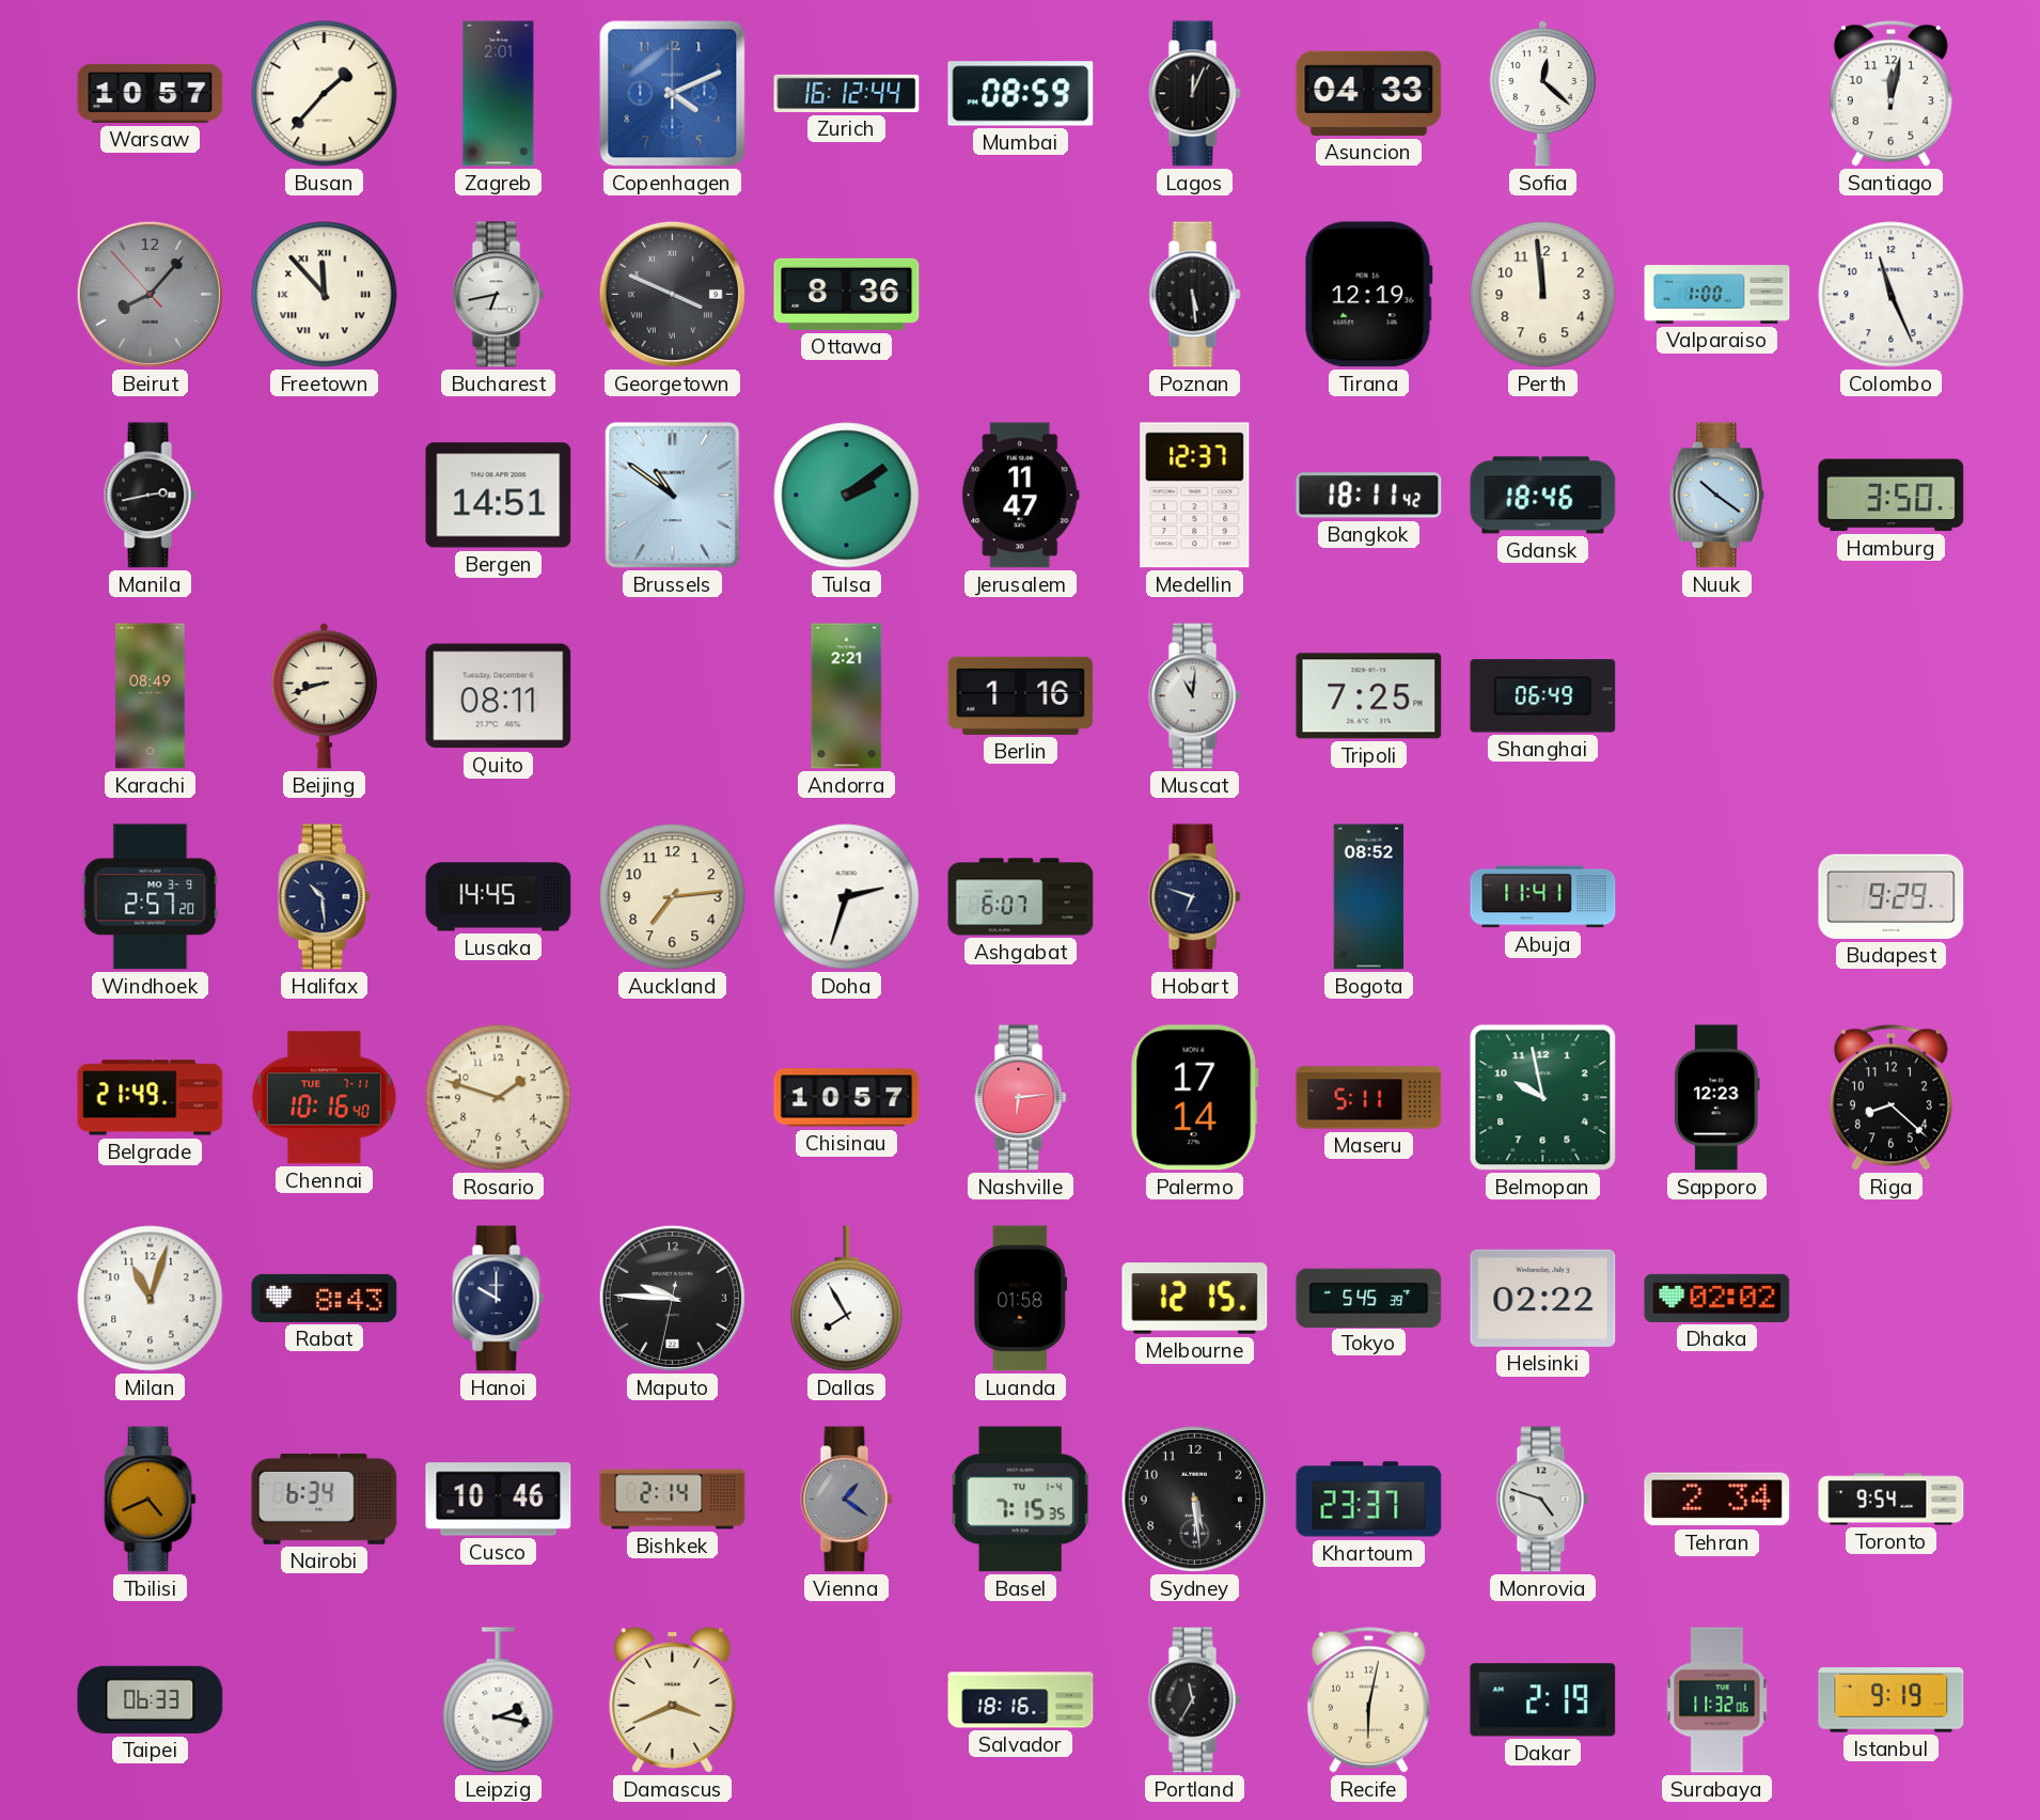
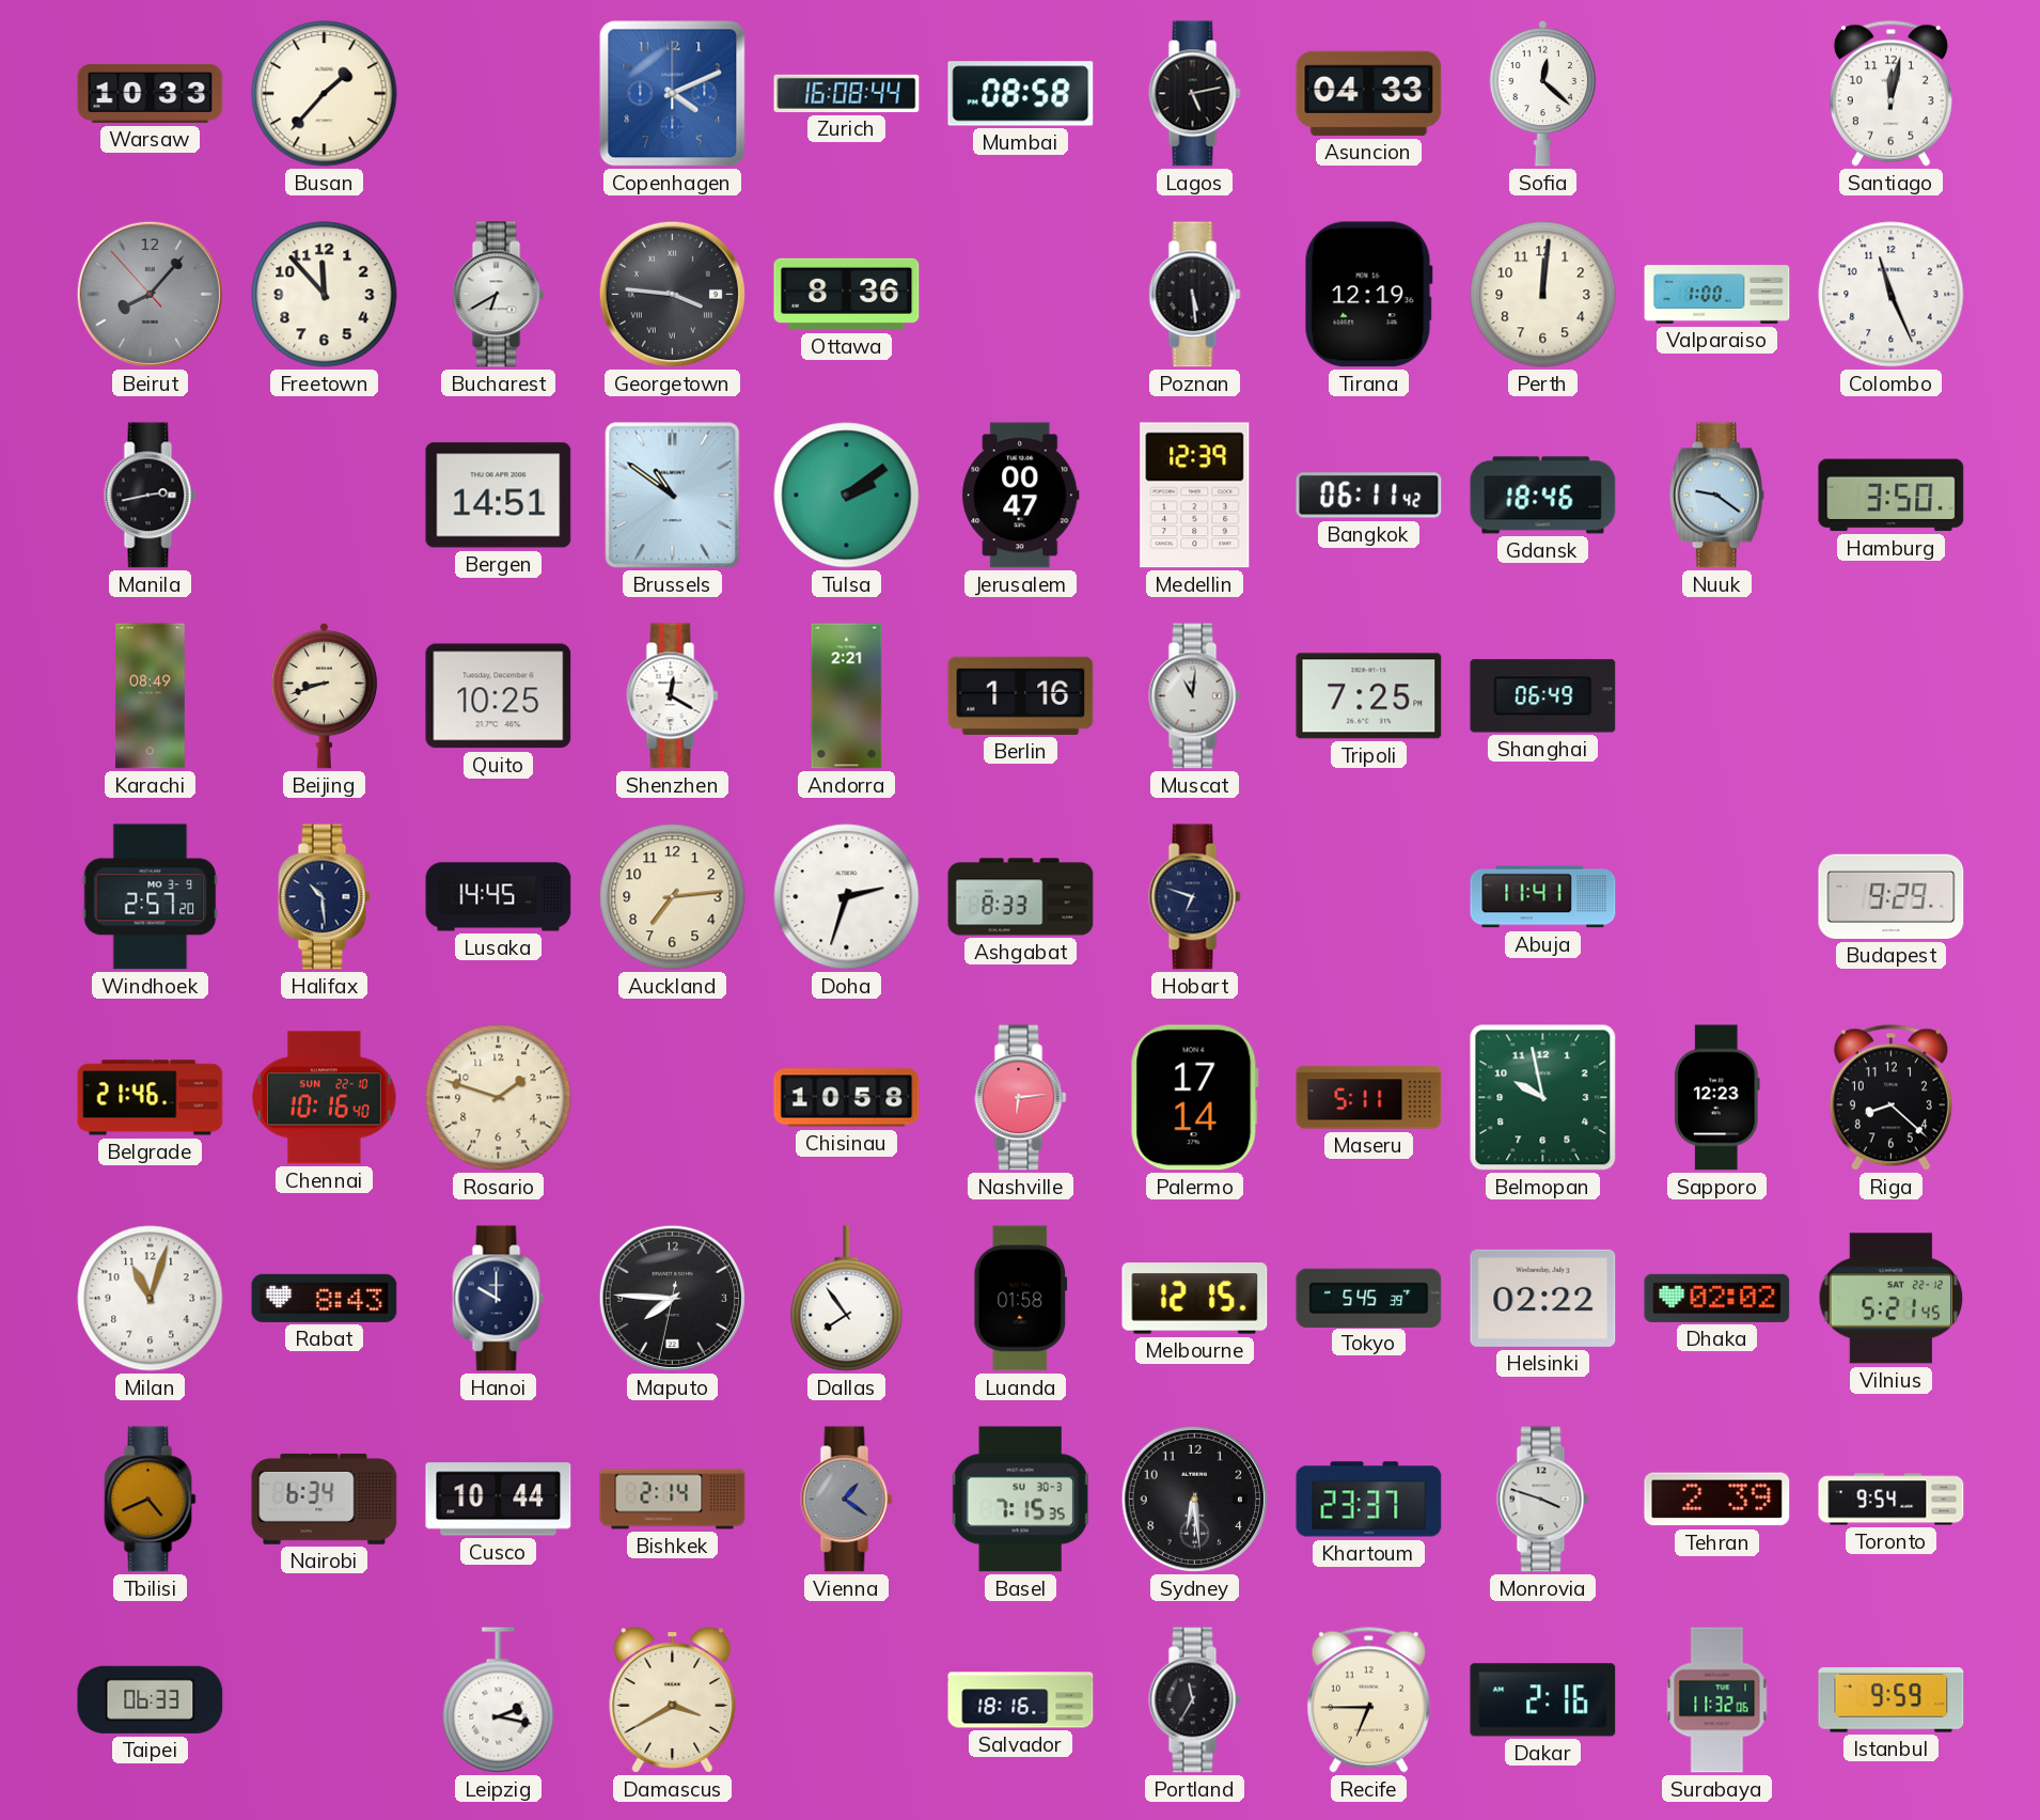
Warsaw: 10:57 -> 10:33 (151, 93)
Zagreb: 2:01 -> none (499, 94)
Zurich: 16:12 -> 16:08 (847, 93)
Mumbai: 08:59 -> 08:58 (1021, 94)
Lagos: 12:04 -> 5:13 (1195, 94)
Freetown numerals: Roman -> Arabic (325, 295)
Bucharest: 6:43 -> 6:40 (499, 295)
Georgetown: 3:49 -> 3:46 (672, 294)
Perth: 11:59 -> 12:01 (1543, 295)
Jerusalem: 11:47 -> 00:47 (1021, 496)
Medellin: 12:37 -> 12:39 (1195, 496)
Bangkok: 18:11 -> 06:11 (1369, 496)
Nuuk: 10:21 -> 9:21 (1716, 496)
Quito: 08:11 -> 10:25 (499, 696)
Shenzhen: none -> 12:20 (673, 696)
Ashgabat: 6:07 -> 8:33 (1021, 897)
Bogota: 08:52 -> none (1369, 897)
Belgrade: 21:49 -> 21:46 (151, 1098)
Chennai date: TUE 7-11 -> SUN 22-10 (325, 1098)
Chisinau: 10:57 -> 10:58 (847, 1098)
Maputo: 9:45 -> 7:45 (672, 1298)
Dallas: 7:55 -> 7:54 (847, 1299)
Vilnius: none -> 5:21 (1892, 1299)
Cusco: 10:46 -> 10:44 (499, 1500)
Basel date: TU 1-4 -> SU 30-3 (1021, 1500)
Sydney: 5:29 -> 6:29 (1194, 1499)
Monrovia: 4:48 -> 3:48 (1543, 1500)
Tehran: 2:34 -> 2:39 (1717, 1500)
Damascus: 3:41 -> 3:40 (673, 1700)
Recife: 6:02 -> 6:45 (1368, 1699)
Dakar: 2:19 -> 2:16 (1543, 1700)
Istanbul: 9:19 -> 9:59 (1892, 1700)
